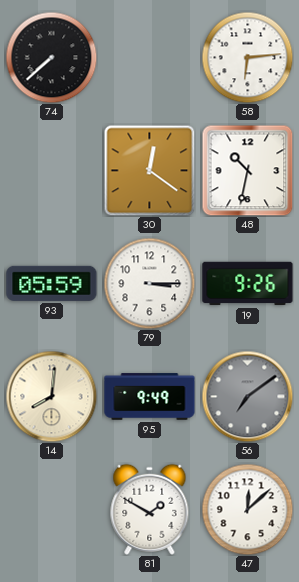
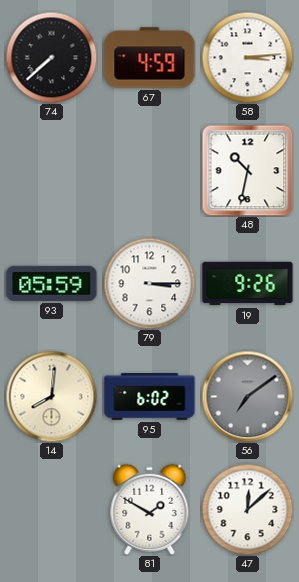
67: none -> 4:59 (150, 58)
58: 6:14 -> 3:14 (247, 57)
30: 12:21 -> none (149, 170)
95: 9:49 -> 6:02 (150, 397)
